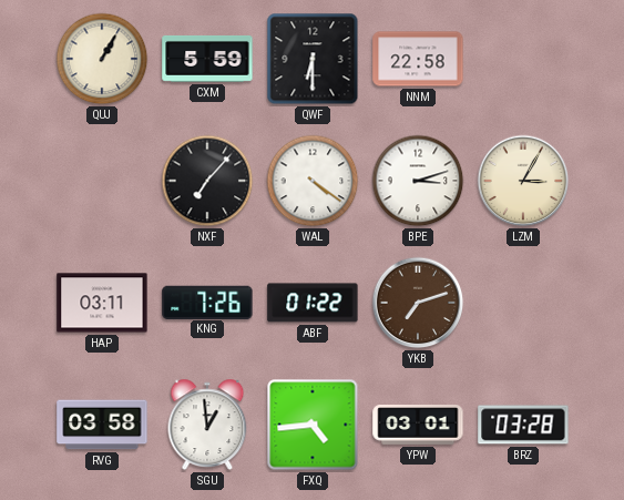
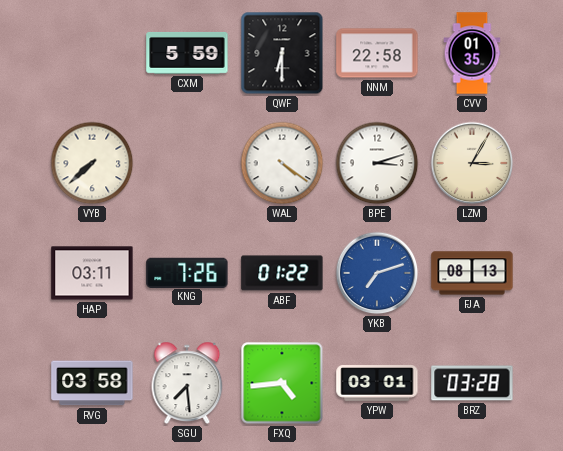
QUJ: 1:05 -> none (102, 59)
CVV: none -> 01:35 (472, 53)
VYB: none -> 7:38 (92, 163)
NXF: 7:07 -> none (207, 181)
YKB dial: brown -> blue (377, 273)
FJA: none -> 08:13 (472, 273)
SGU: 12:59 -> 7:29 (187, 383)
